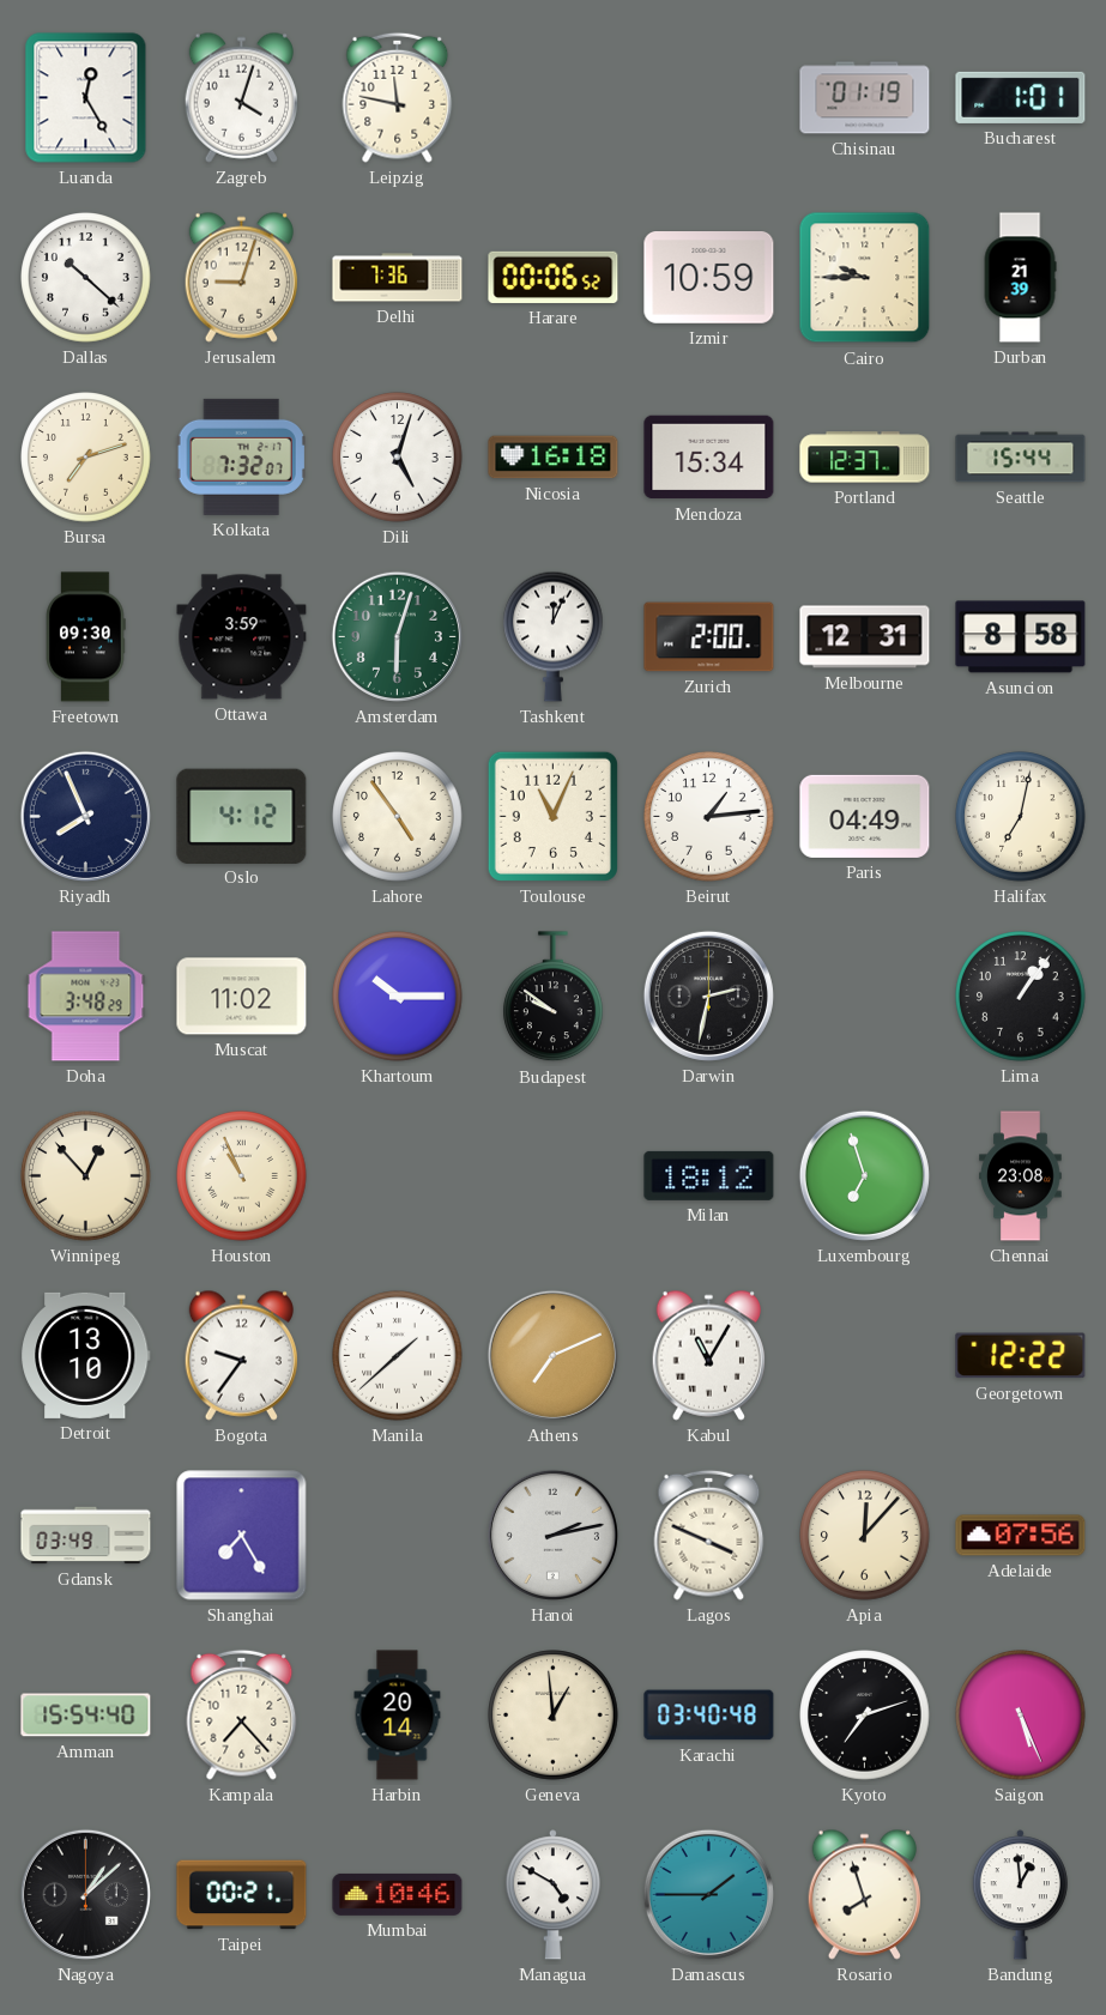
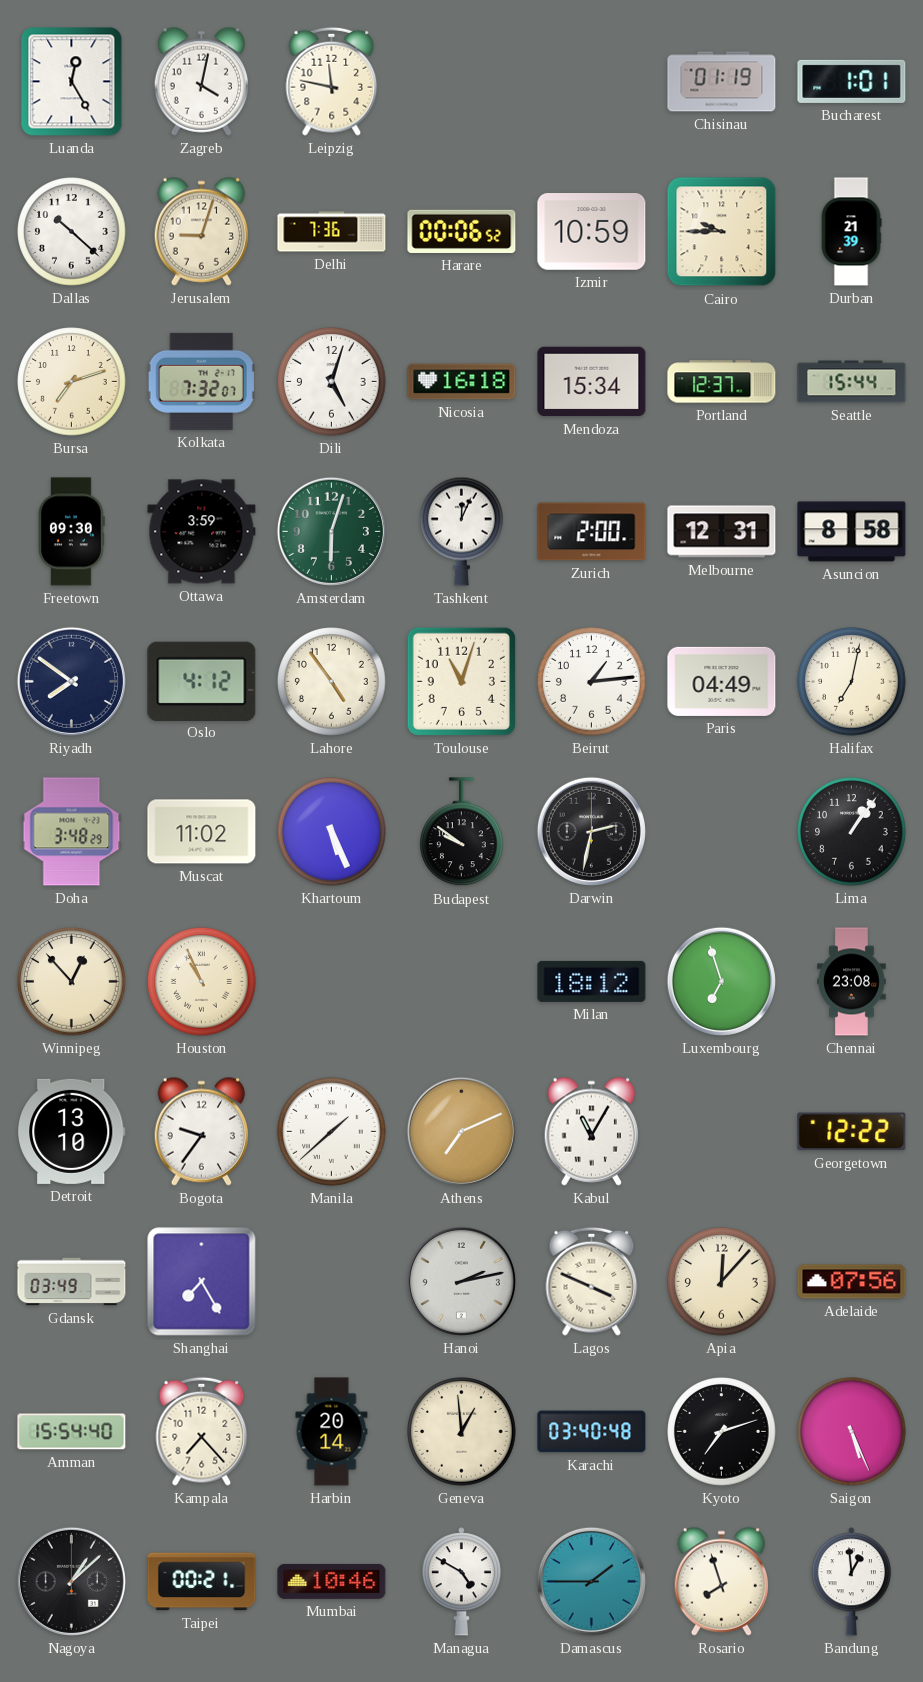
Zagreb: 4:03 -> 4:02 (201, 81)
Riyadh: 7:56 -> 7:51 (71, 681)
Toulouse: 11:04 -> 11:03 (461, 681)
Khartoum: 10:15 -> 5:26 (332, 832)
